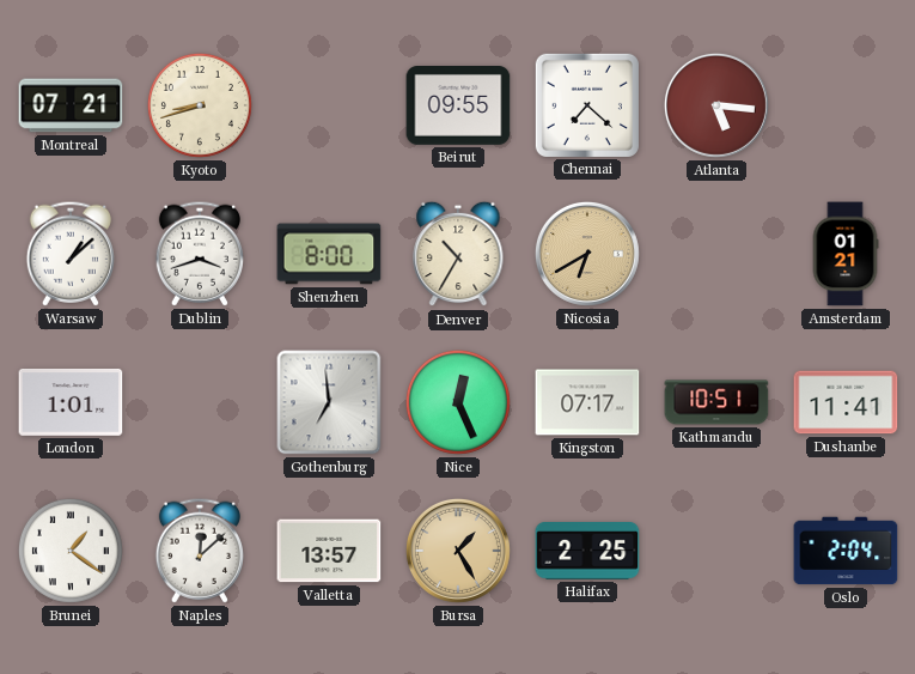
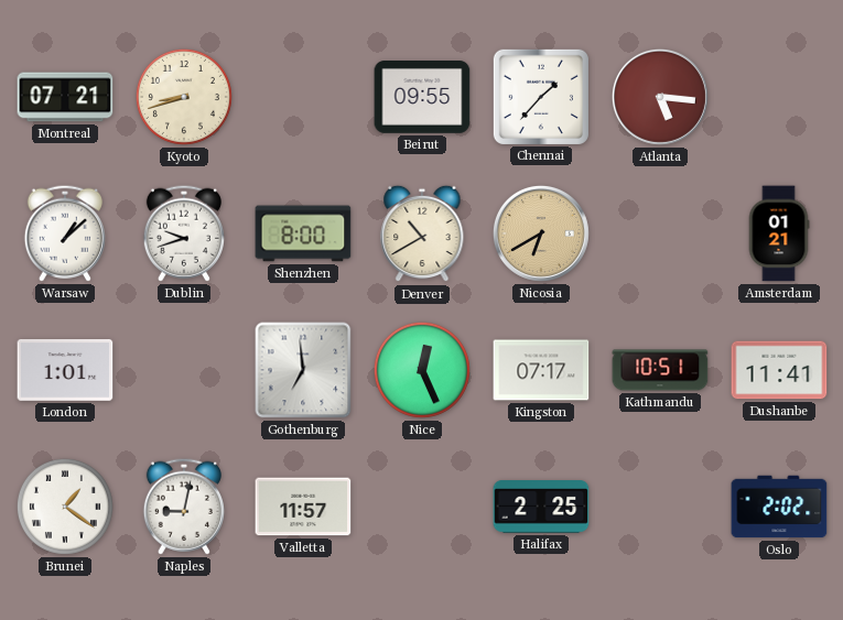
Chennai: 7:22 -> 1:37 (541, 97)
Dublin: 3:42 -> 9:42 (184, 233)
Denver: 10:35 -> 10:40 (422, 233)
Naples: 12:08 -> 9:02 (184, 507)
Valletta: 13:57 -> 11:57 (303, 507)
Bursa: 1:25 -> none (458, 551)
Oslo: 2:04 -> 2:02 (779, 507)
